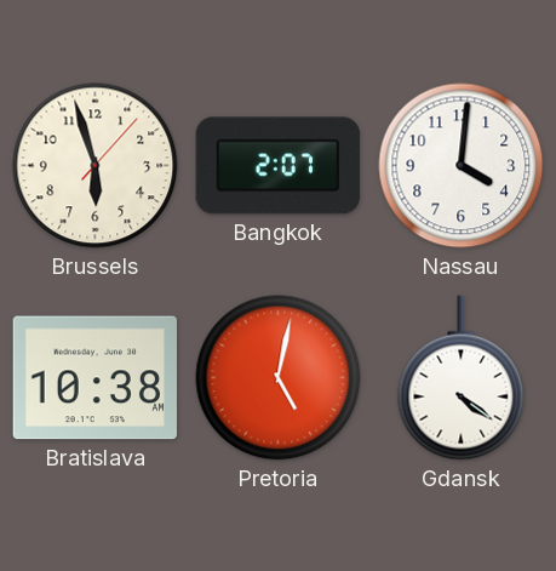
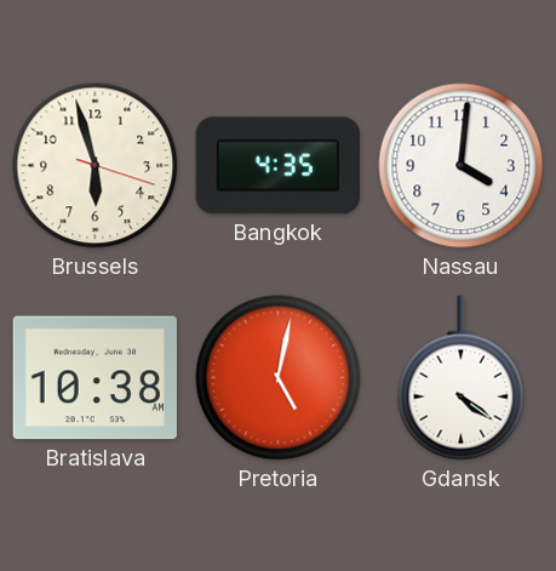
Brussels: 5:57:07 -> 5:57:18 (96, 166)
Bangkok: 2:07 -> 4:35 (277, 166)
